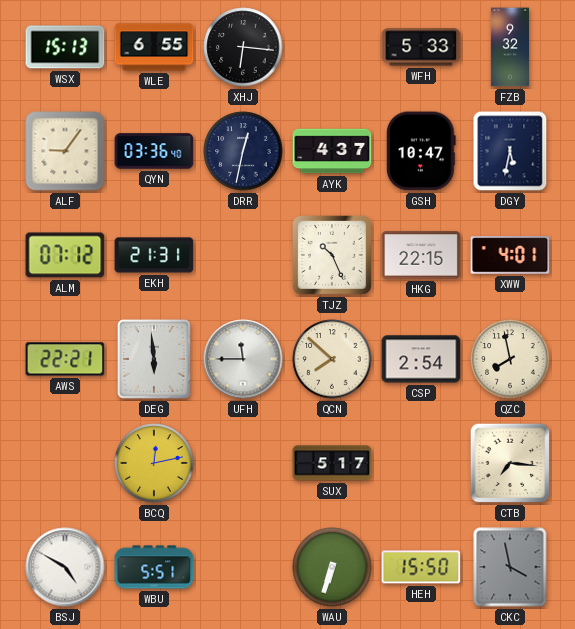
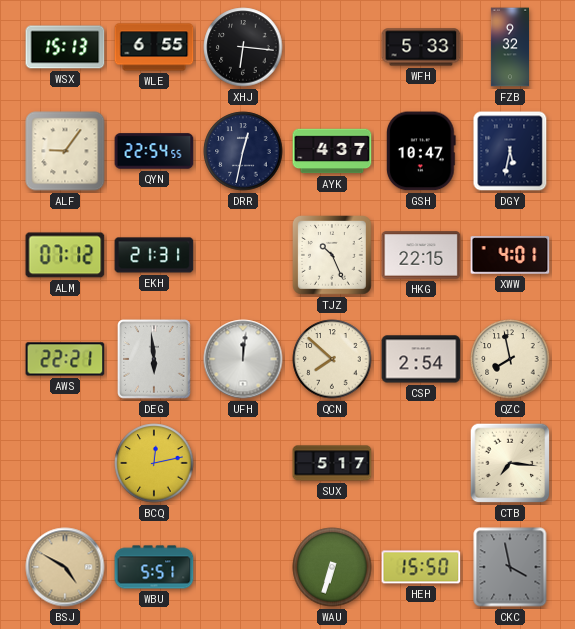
QYN: 03:36 -> 22:54 (154, 151)
UFH: 11:45 -> 12:01 (243, 359)
BSJ dial: white -> champagne (65, 567)
